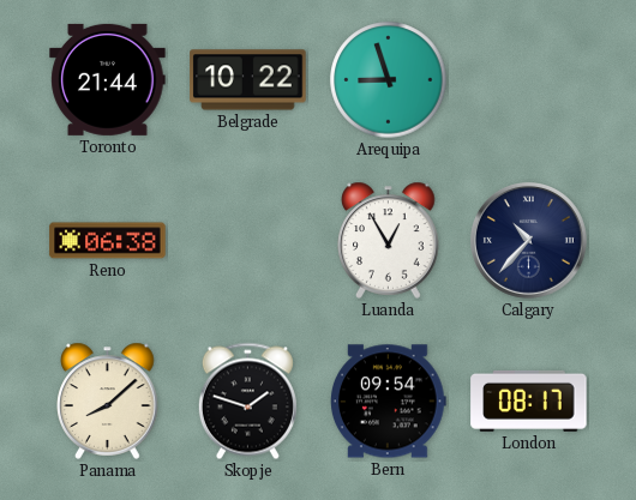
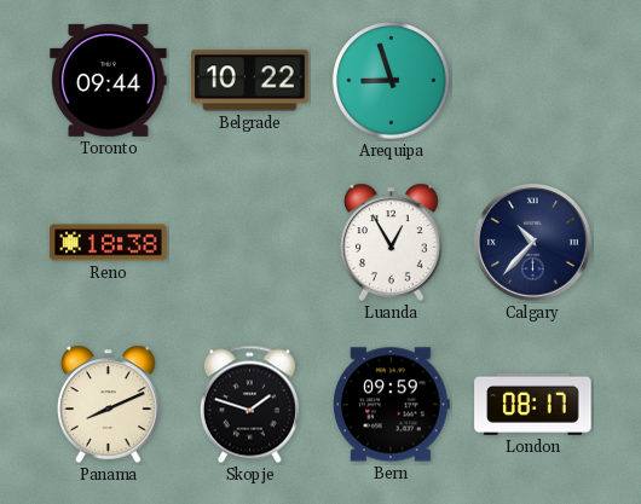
Toronto: 21:44 -> 09:44 (109, 80)
Reno: 06:38 -> 18:38 (109, 243)
Panama: 8:08 -> 8:11 (109, 404)
Bern: 09:54 -> 09:59 (392, 405)
